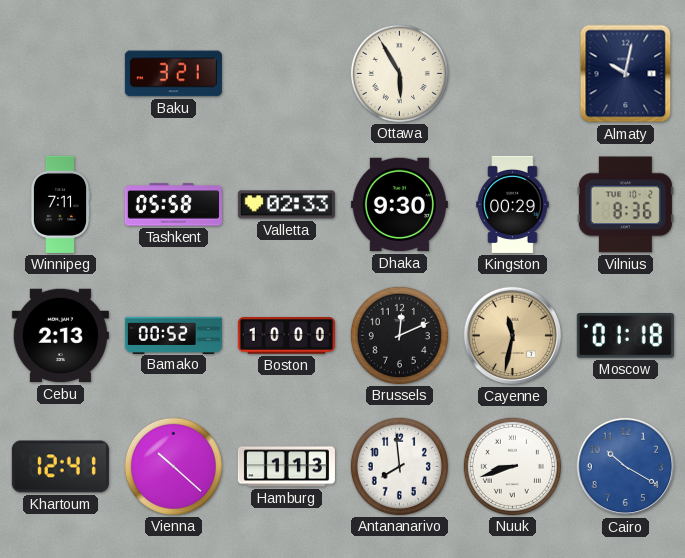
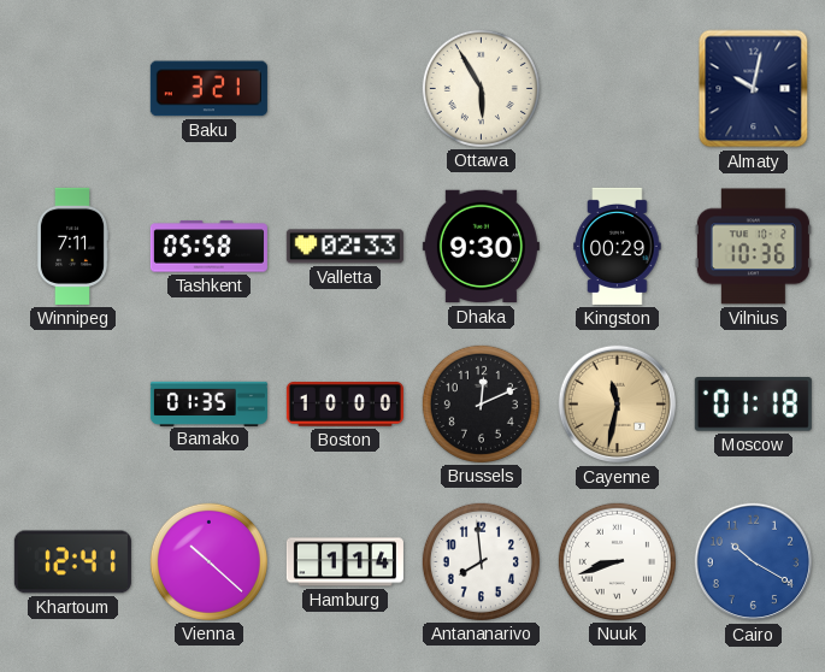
Vilnius: 8:36 -> 10:36 (753, 247)
Cebu: 2:13 -> none (60, 336)
Bamako: 00:52 -> 01:35 (208, 403)
Hamburg: 1:13 -> 1:14 (344, 562)
